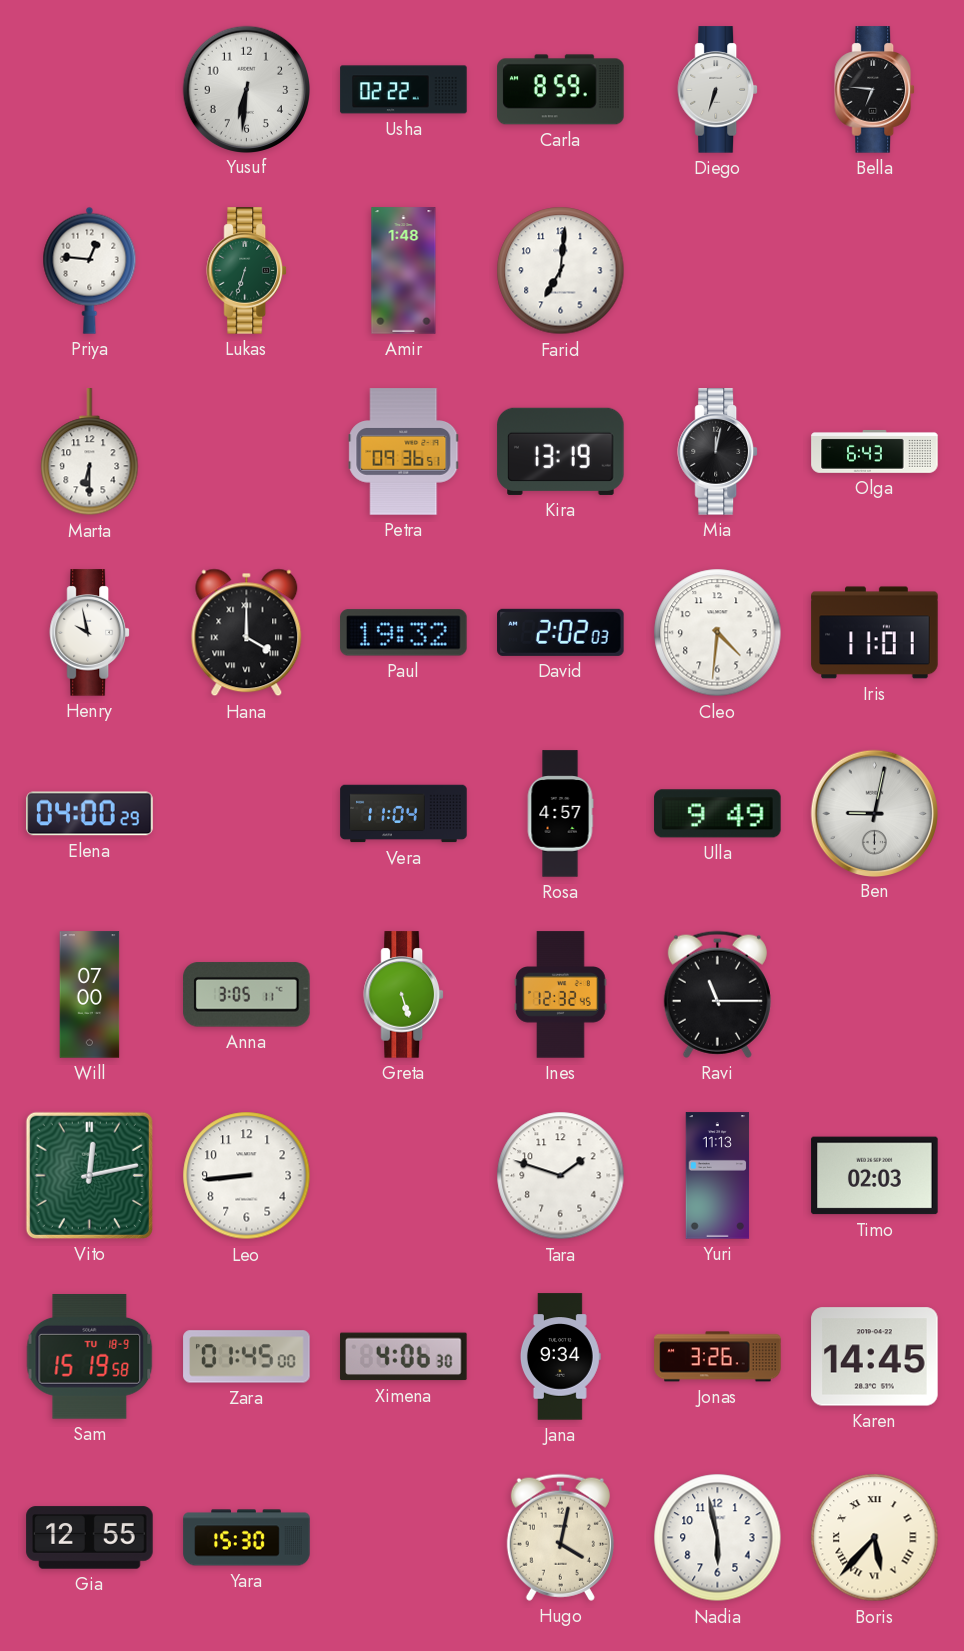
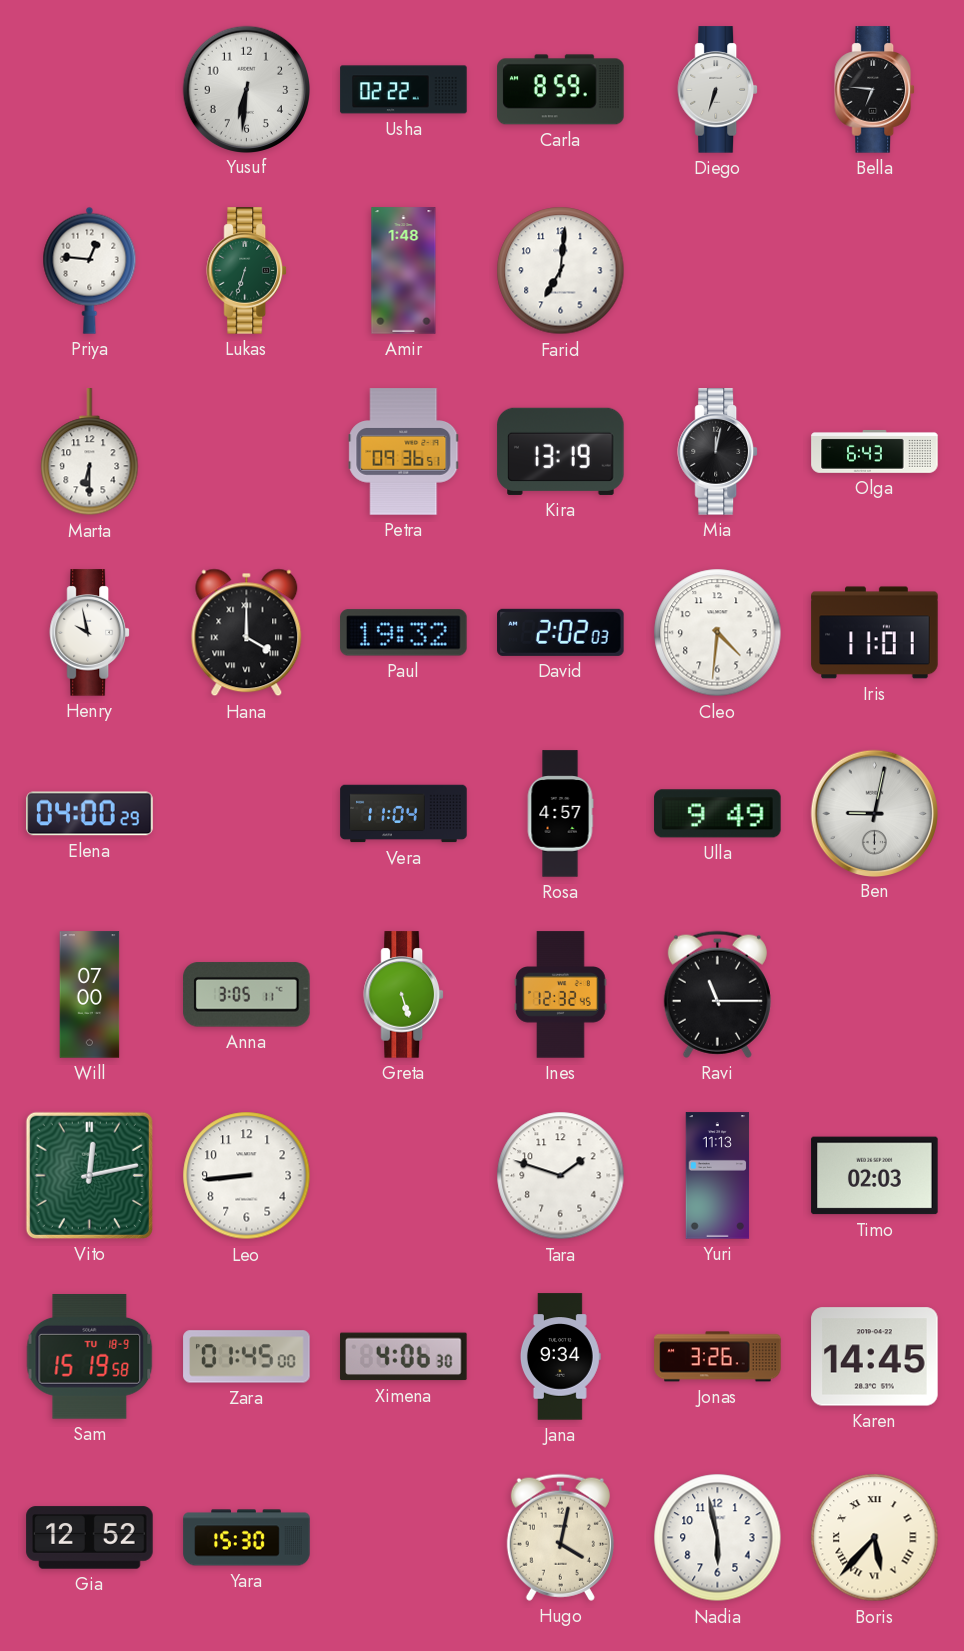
Gia: 12:55 -> 12:52 (90, 1538)
